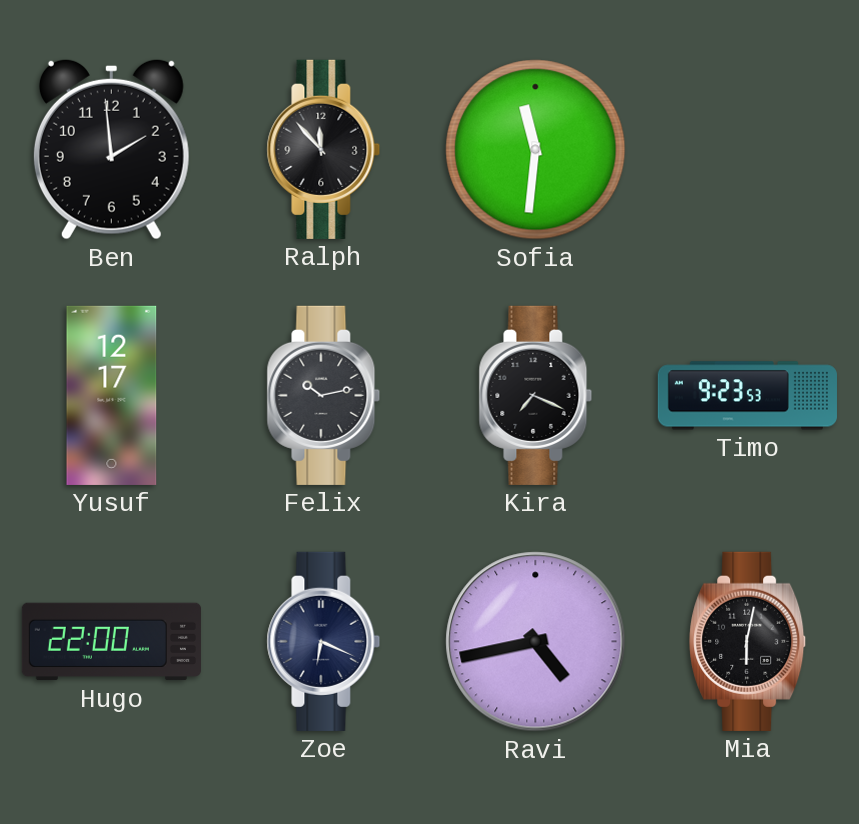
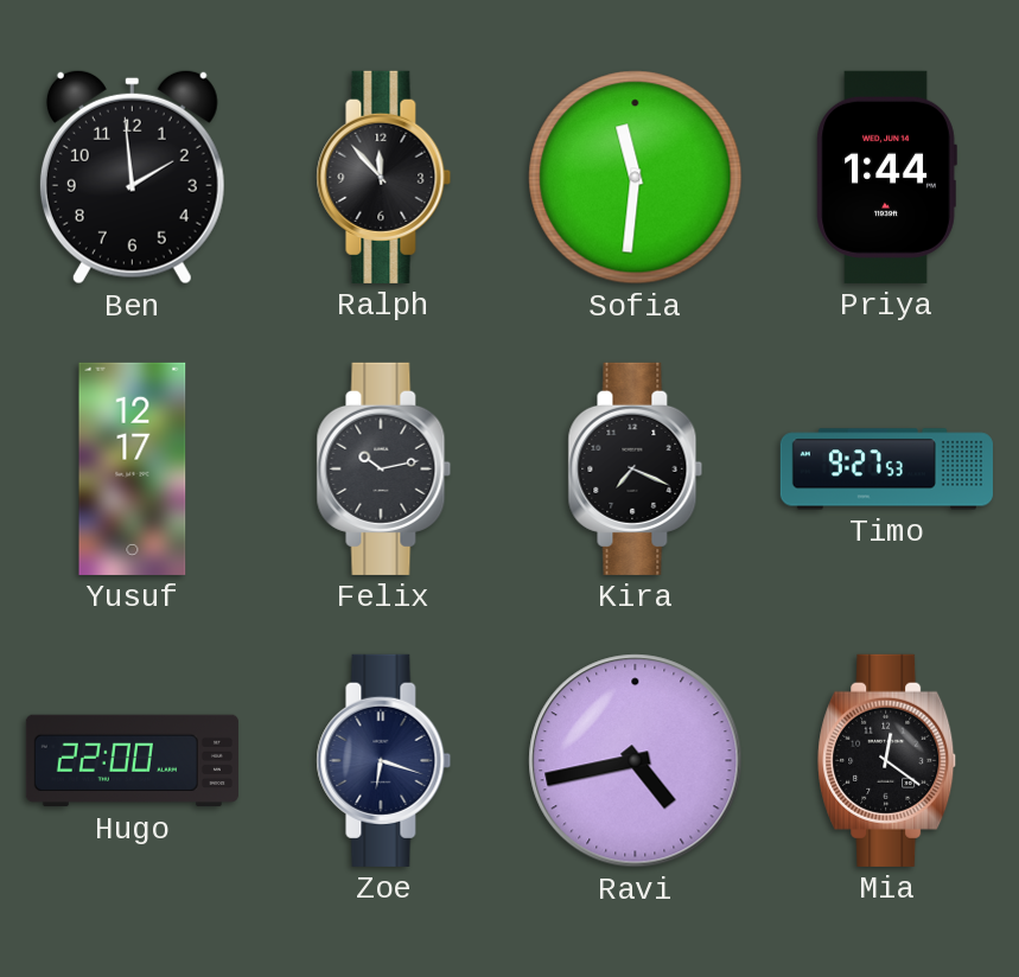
Priya: none -> 1:44 (886, 177)
Timo: 9:23 -> 9:27 (886, 470)
Zoe: 6:19 -> 6:18 (384, 760)
Mia: 6:02 -> 12:21 (887, 760)
